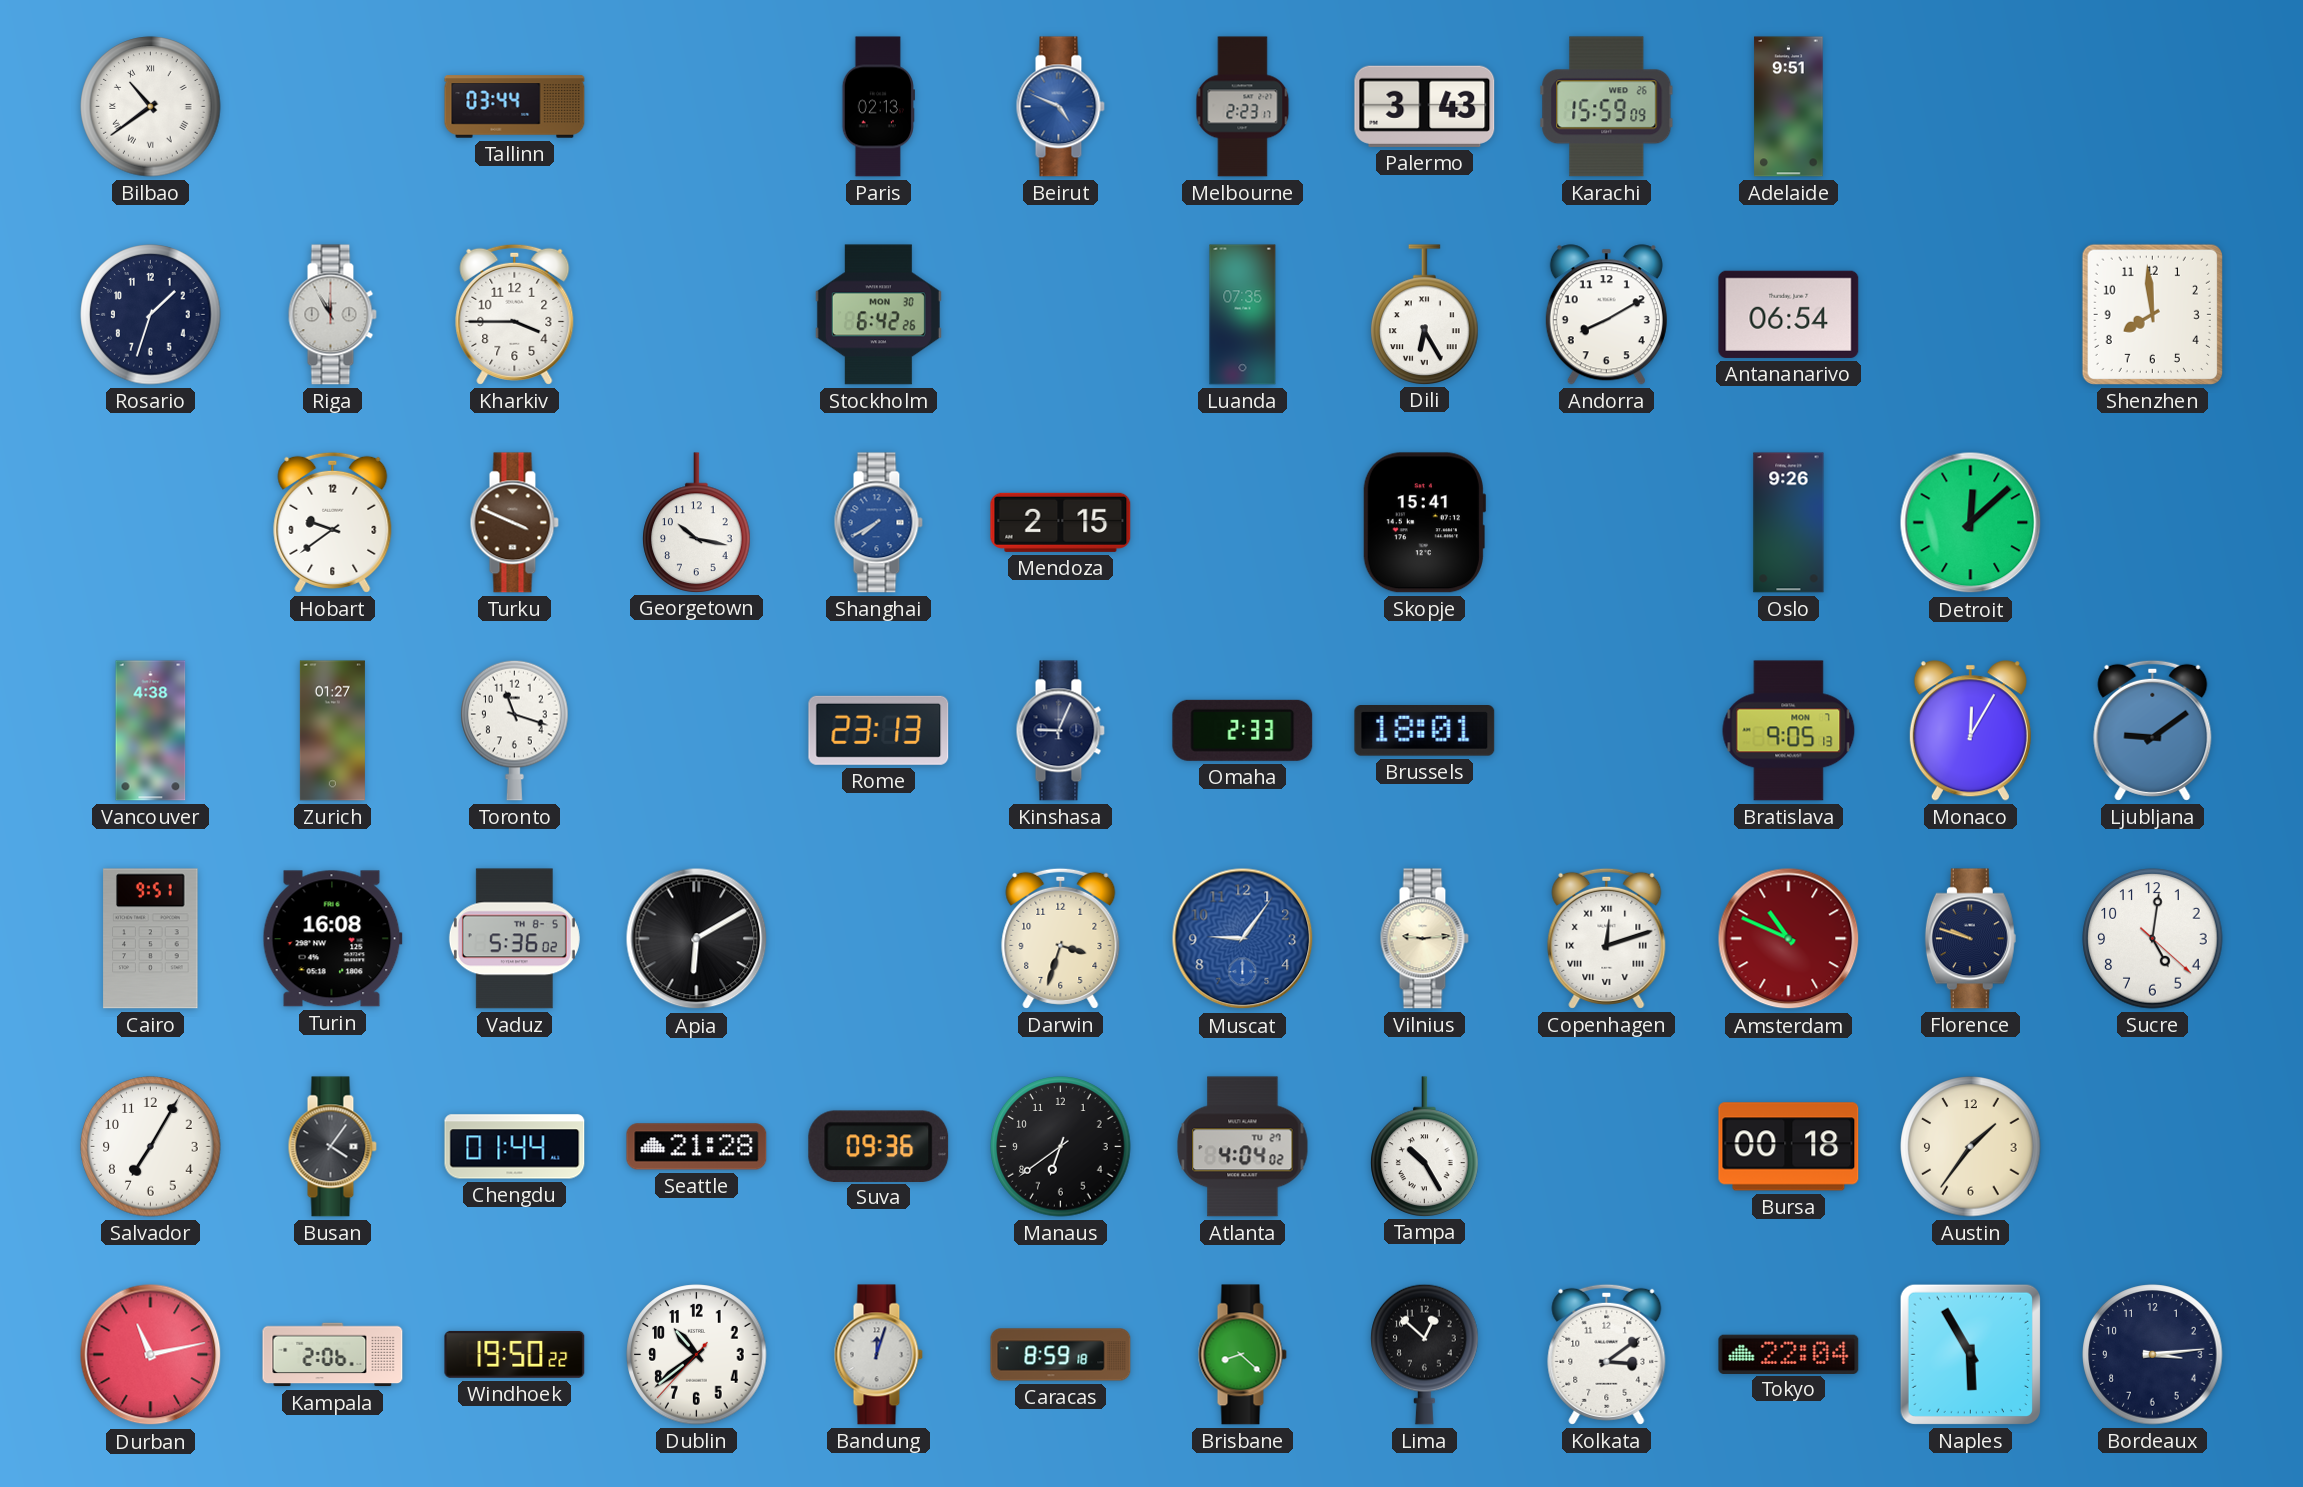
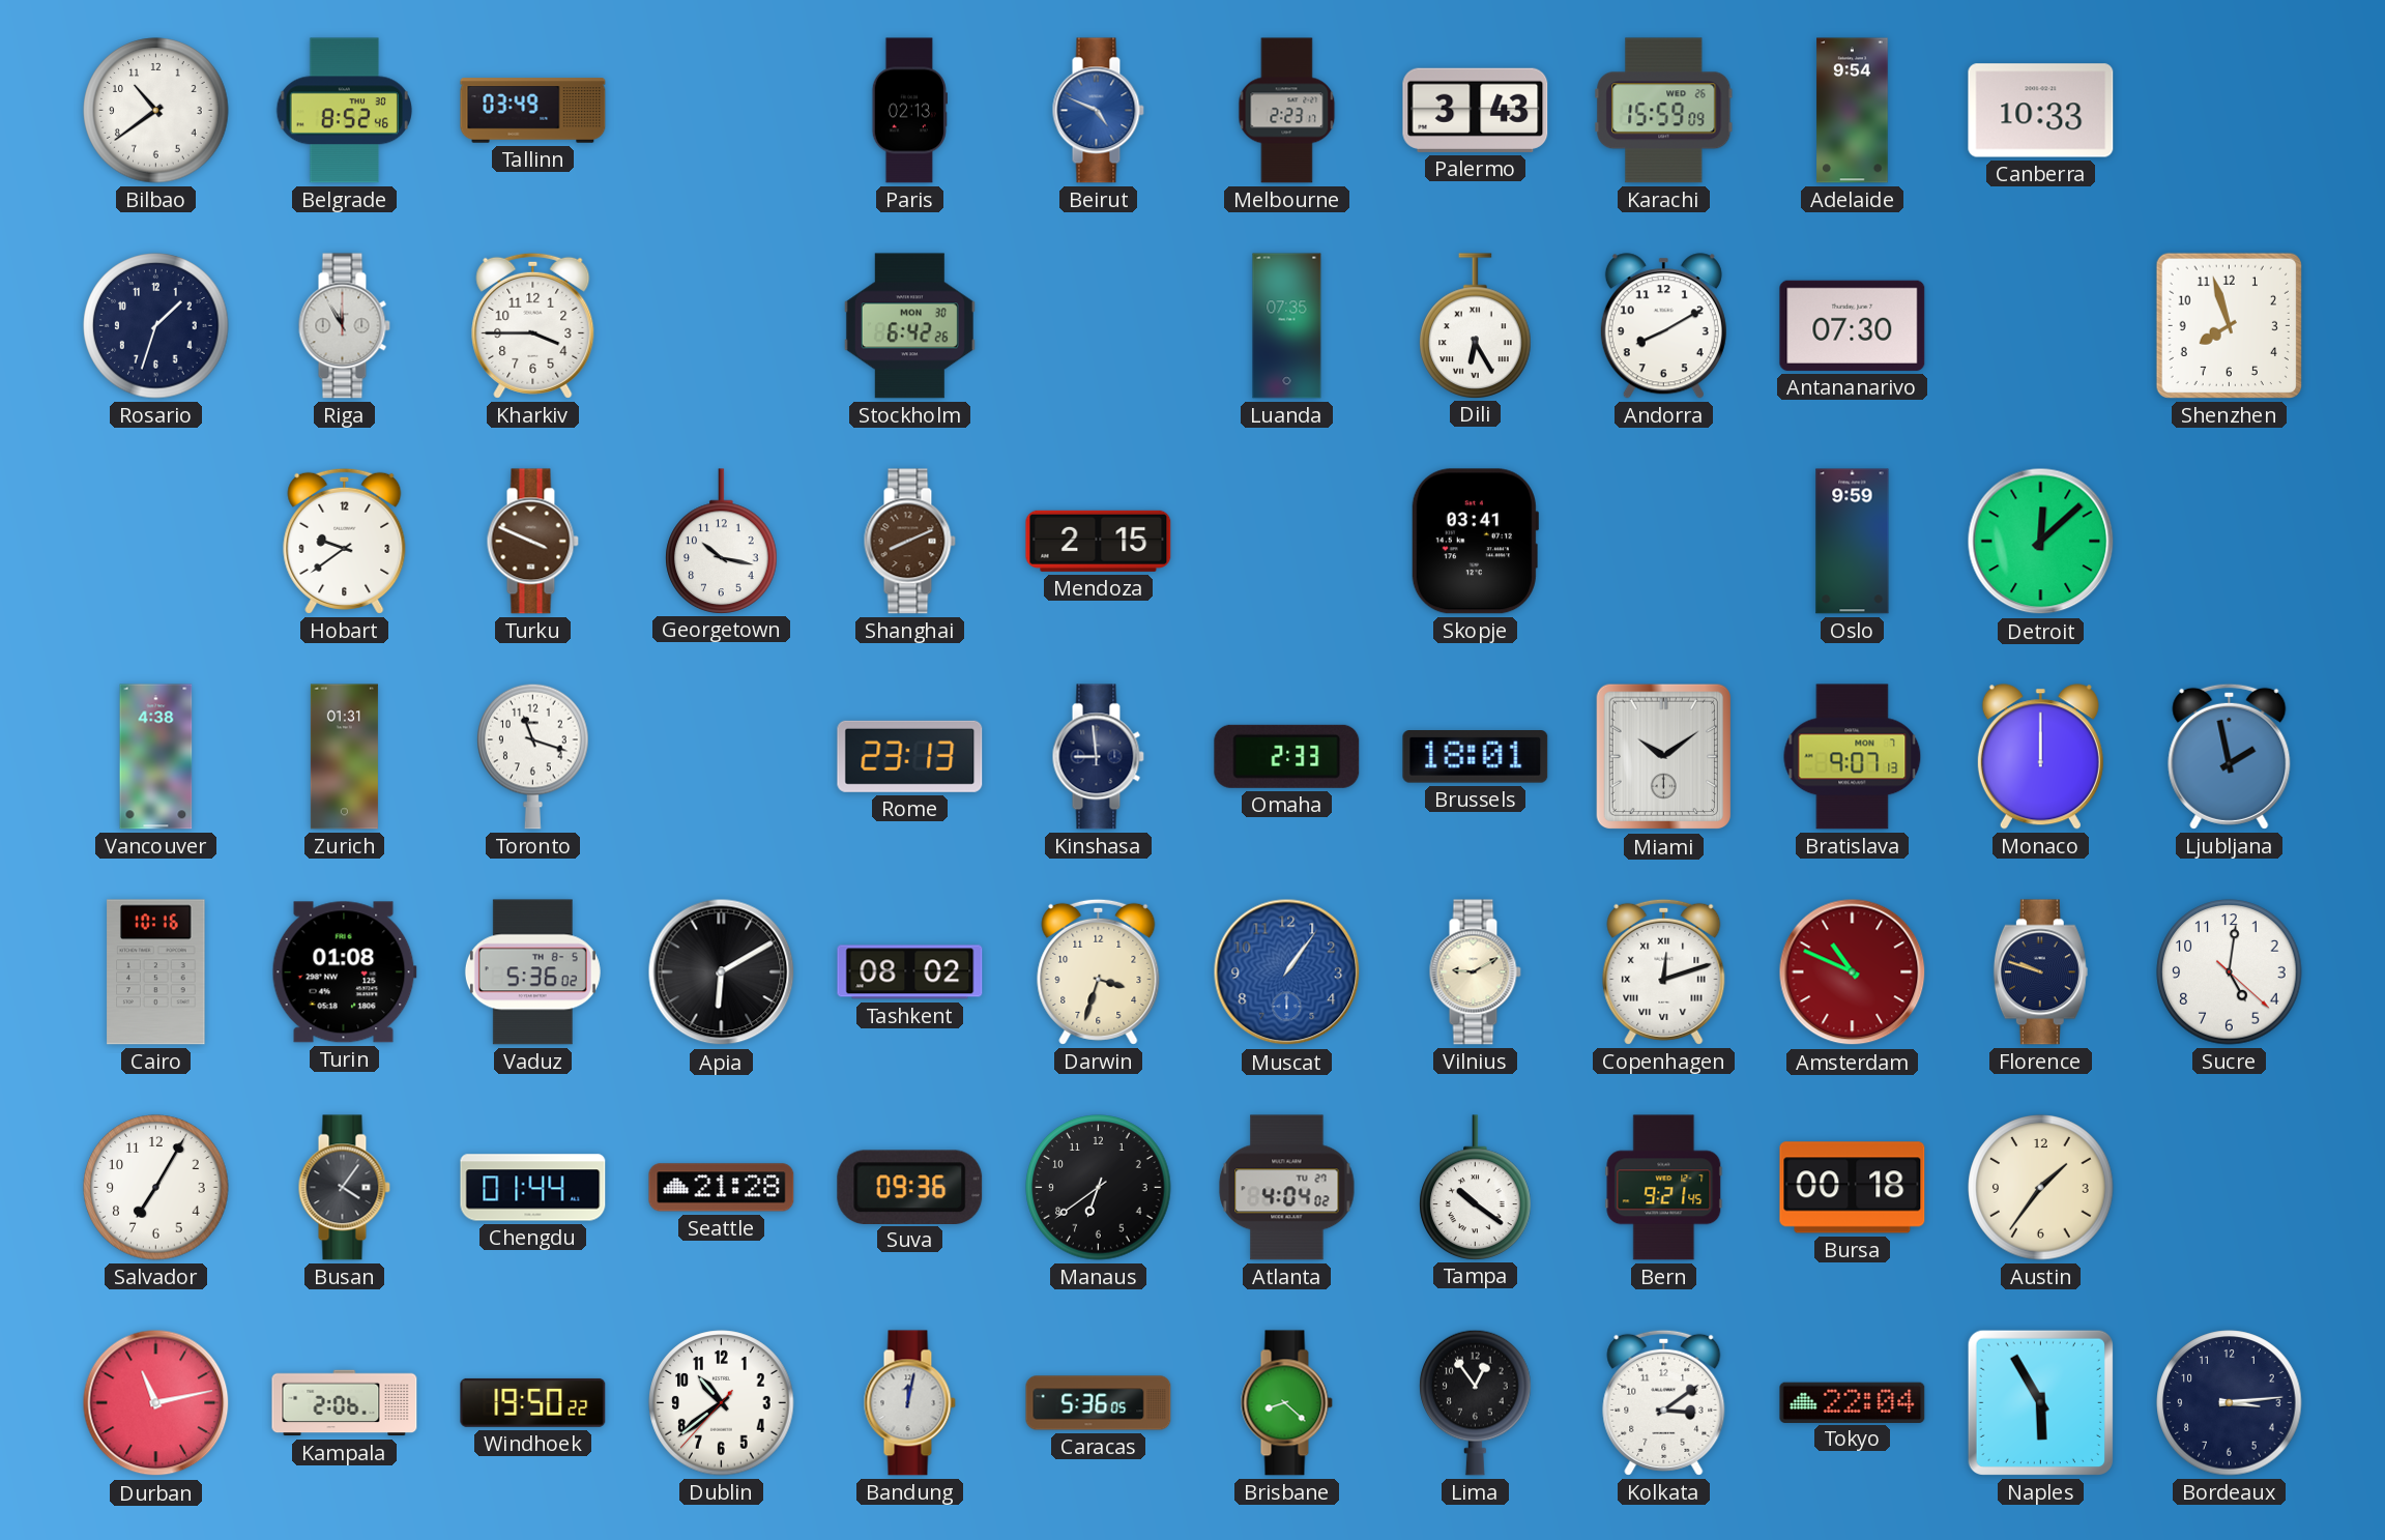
Bilbao numerals: Roman -> Arabic (156, 111)
Belgrade: none -> 8:52 (344, 111)
Tallinn: 03:44 -> 03:49 (533, 111)
Adelaide: 9:51 -> 9:54 (1853, 111)
Canberra: none -> 10:33 (2041, 111)
Antananarivo: 06:54 -> 07:30 (1853, 325)
Shenzhen: 7:59 -> 7:57 (2229, 325)
Shanghai: 7:40 -> 8:11 (909, 542)
Shanghai dial: blue -> brown (909, 542)
Skopje: 15:41 -> 03:41 (1475, 542)
Oslo: 9:26 -> 9:59 (1853, 542)
Zurich: 01:27 -> 01:31 (344, 757)
Kinshasa: 9:04 -> 8:59 (1098, 757)
Miami: none -> 10:09 (1663, 757)
Bratislava: 9:05 -> 9:07 (1853, 757)
Monaco: 12:05 -> 12:00 (2040, 757)
Ljubljana: 9:09 -> 1:58 (2230, 756)
Cairo: 9:51 -> 10:16 (156, 972)
Turin: 16:08 -> 01:08 (344, 972)
Tashkent: none -> 08:02 (910, 972)
Muscat: 9:06 -> 1:06 (1287, 972)
Vilnius: 9:14 -> 9:10 (1475, 972)
Tampa: 10:25 -> 10:21 (1476, 1187)
Bern: none -> 9:21 (1664, 1188)
Bandung: 12:03 -> 12:02 (909, 1403)
Caracas: 8:59 -> 5:36 (1099, 1403)
Lima: 12:52 -> 12:54 (1476, 1402)
